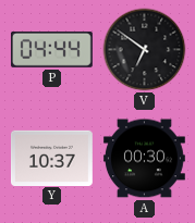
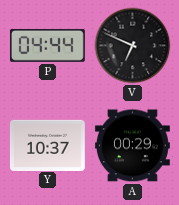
V: 6:51 -> 6:49 (133, 46)
A: 00:30 -> 00:29 (132, 146)
